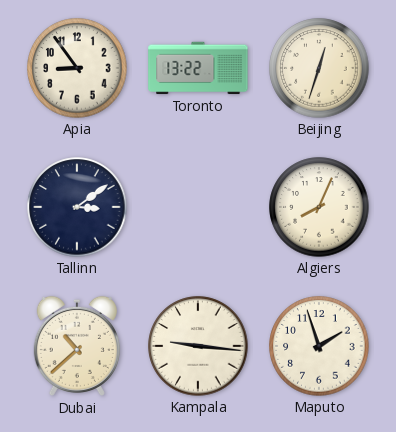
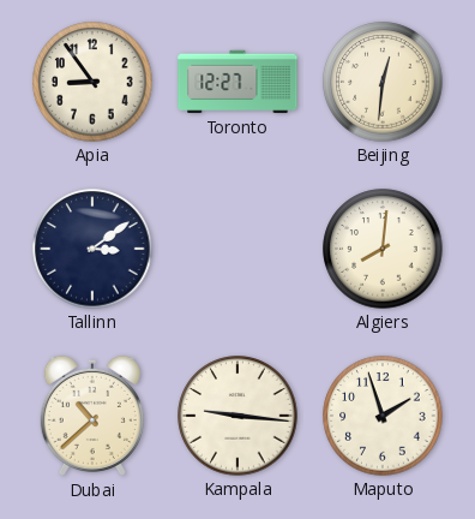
Toronto: 13:22 -> 12:27 (237, 82)
Beijing: 12:33 -> 12:31 (383, 82)
Algiers: 8:04 -> 8:01 (383, 249)
